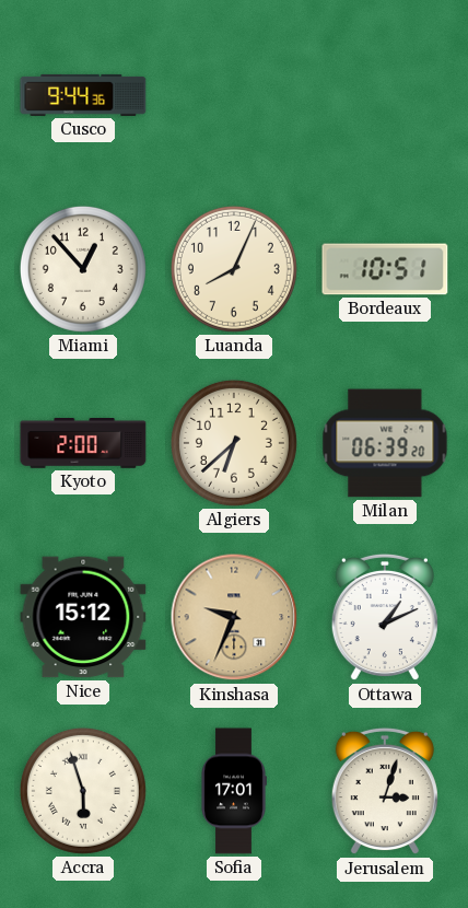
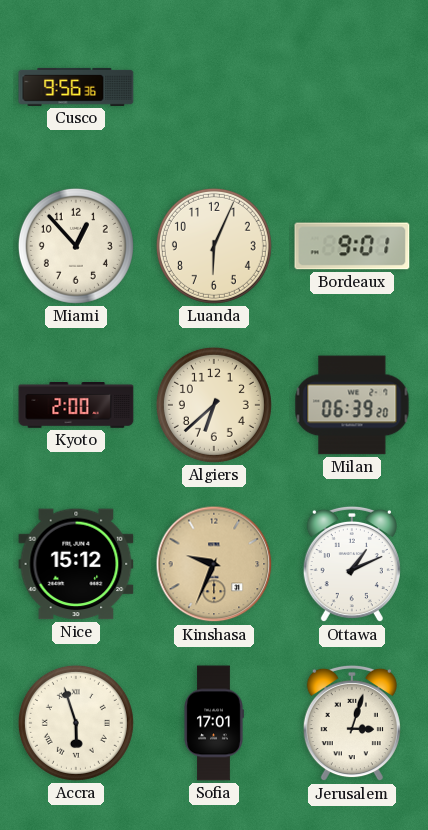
Cusco: 9:44 -> 9:56 (76, 87)
Luanda: 8:04 -> 6:04 (214, 246)
Bordeaux: 10:51 -> 9:01 (352, 246)
